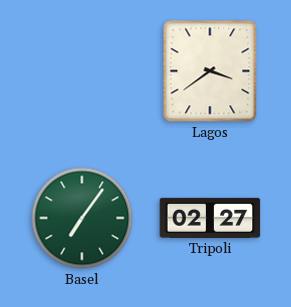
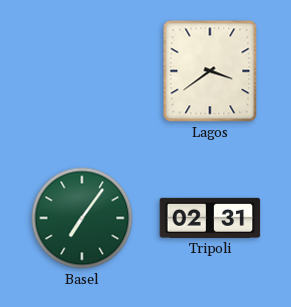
Tripoli: 02:27 -> 02:31 (210, 218)
